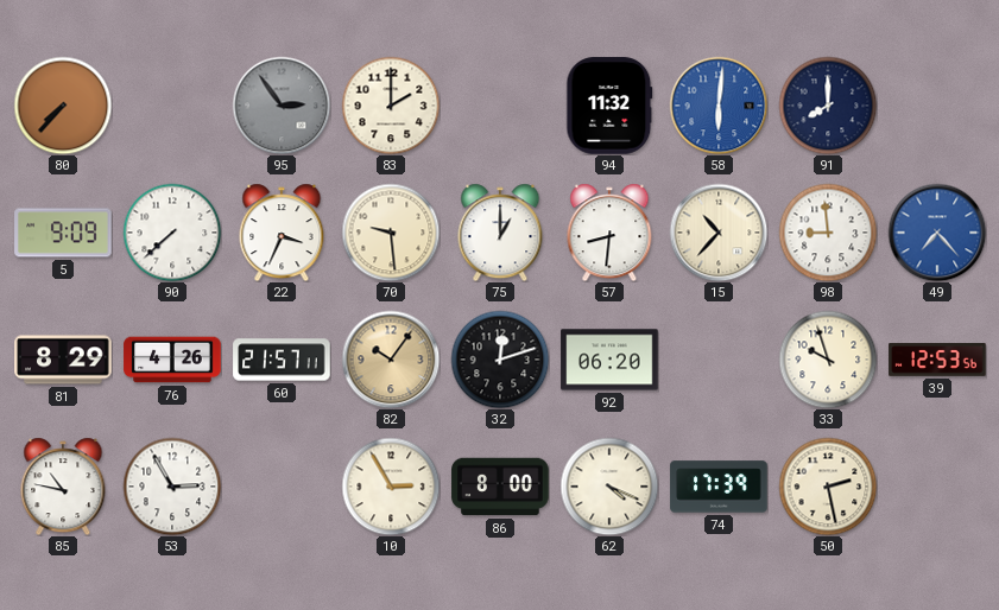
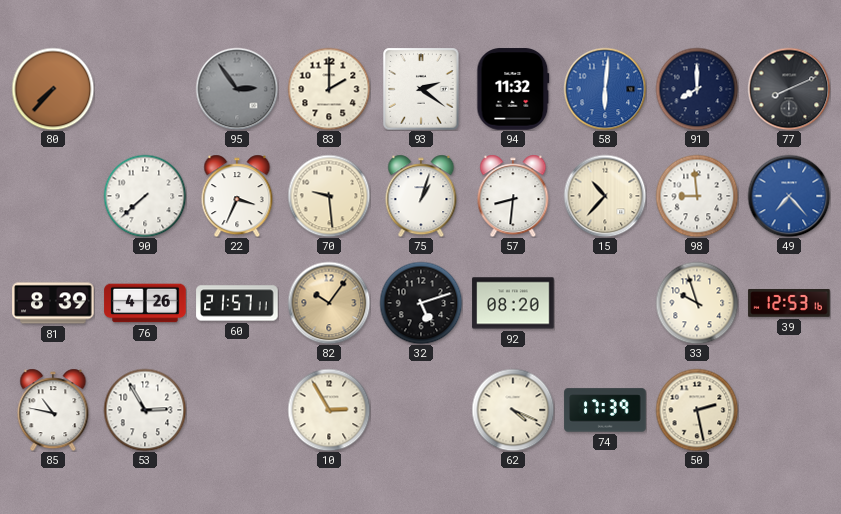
93: none -> 2:21 (421, 89)
77: none -> 8:11 (789, 89)
5: 9:09 -> none (63, 233)
75: 1:00 -> 1:03 (421, 196)
81: 8:29 -> 8:39 (53, 303)
32: 12:12 -> 5:12 (421, 303)
92: 06:20 -> 08:20 (513, 303)
39: 12:53:56 -> 12:53:16 (789, 303)
86: 8:00 -> none (500, 487)
